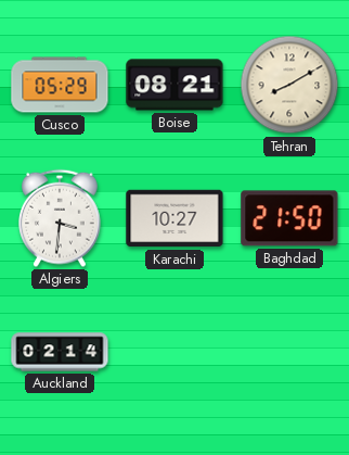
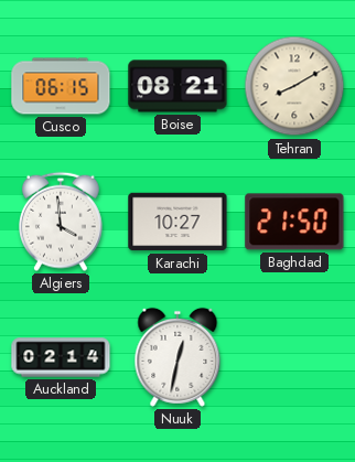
Cusco: 05:29 -> 06:15 (61, 86)
Algiers: 3:31 -> 3:59 (62, 222)
Nuuk: none -> 12:32 (177, 357)
